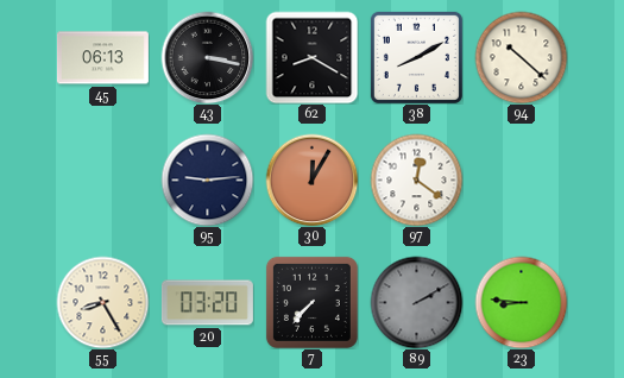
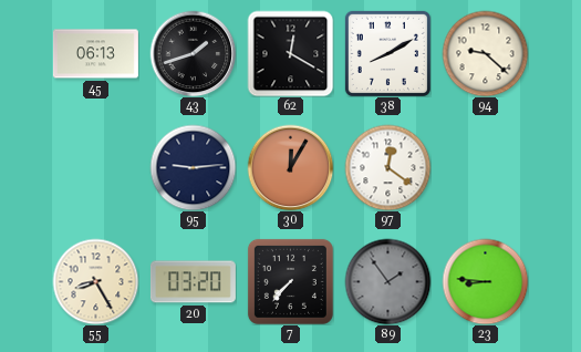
43: 3:17 -> 1:42 (193, 53)
62: 8:20 -> 12:20 (290, 53)
94: 10:22 -> 9:22 (485, 53)
89: 2:10 -> 1:54 (387, 281)
